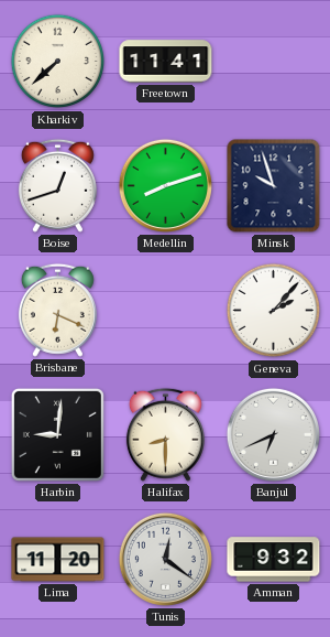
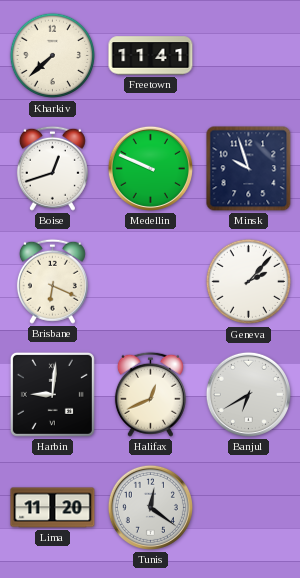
Medellin: 8:12 -> 9:49 (150, 168)
Halifax: 8:30 -> 12:41 (150, 394)
Banjul: 6:41 -> 6:40 (248, 394)
Amman: 9:32 -> none (274, 560)
